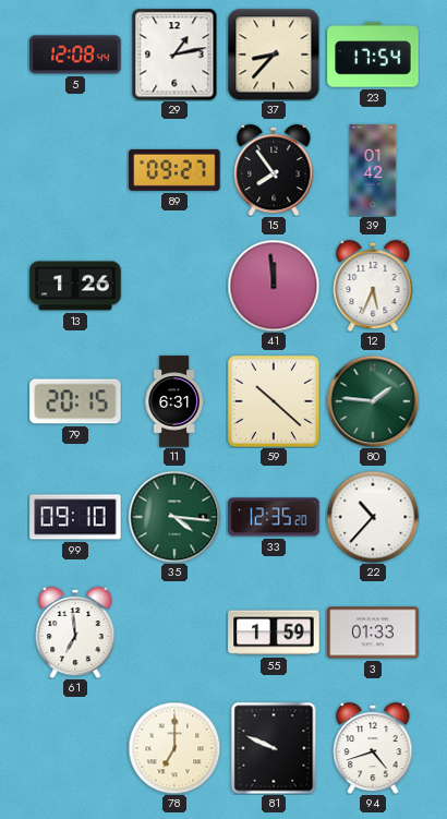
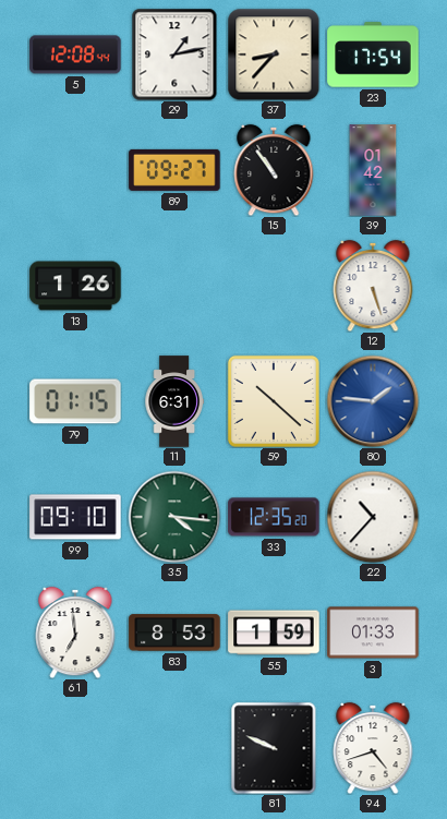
15: 7:54 -> 10:54 (274, 170)
41: 11:59 -> none (274, 286)
12: 5:34 -> 5:27 (373, 286)
79: 20:15 -> 01:15 (75, 401)
80 dial: green -> blue (373, 401)
83: none -> 8:53 (174, 633)
78: 7:00 -> none (174, 748)
